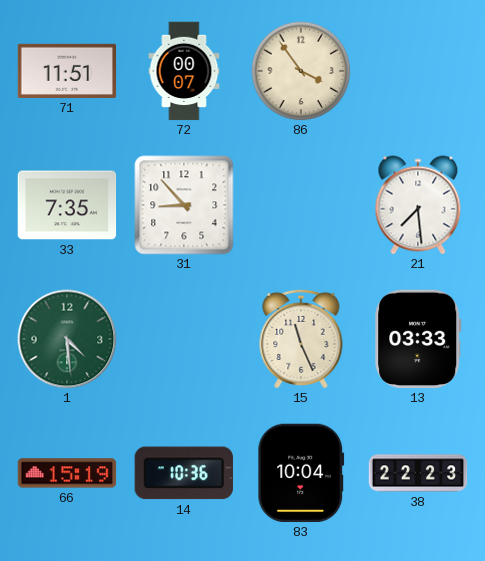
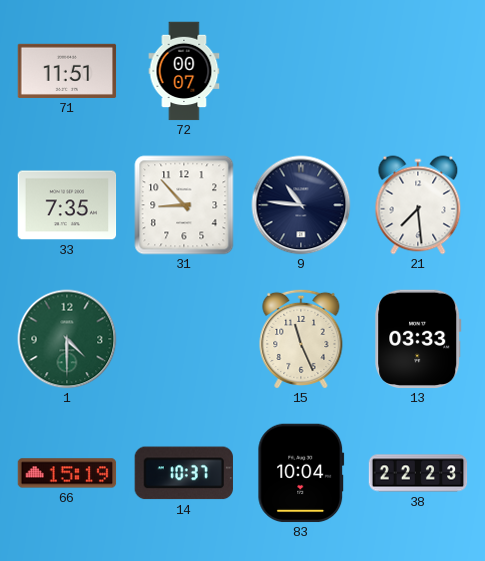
86: 3:54 -> none (301, 71)
9: none -> 10:46 (301, 205)
1: 4:29 -> 4:30 (67, 339)
14: 10:36 -> 10:37 (184, 473)
